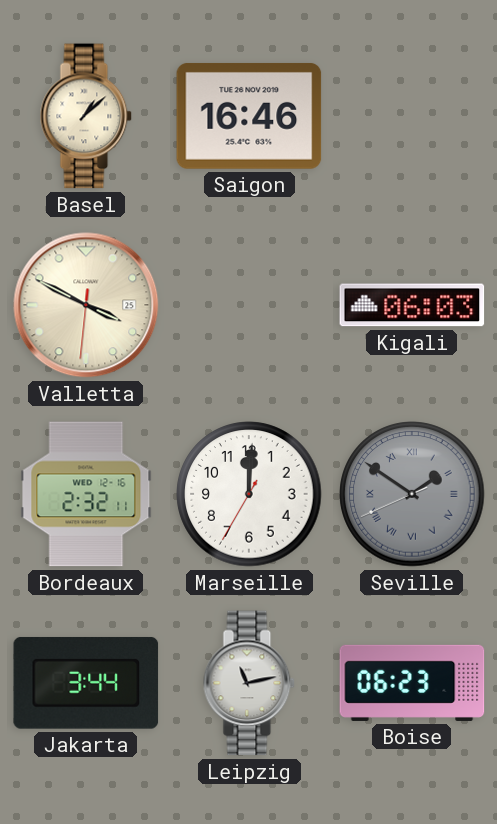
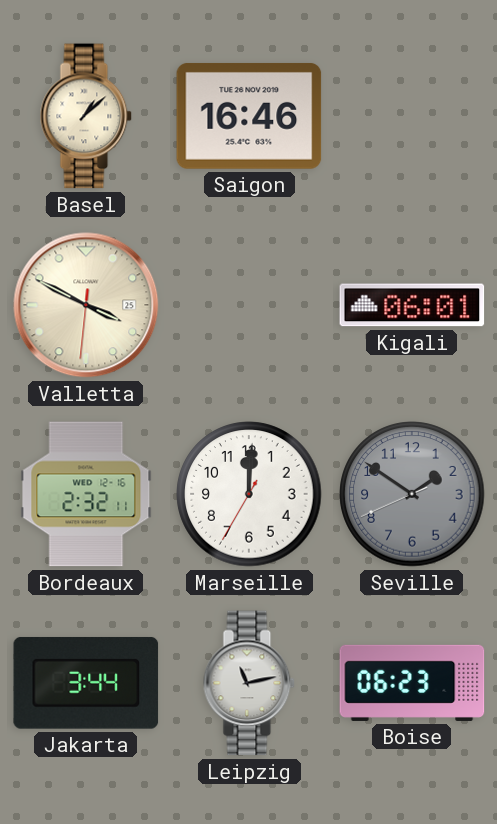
Kigali: 06:03 -> 06:01 (412, 305)
Seville numerals: Roman -> Arabic (412, 494)
